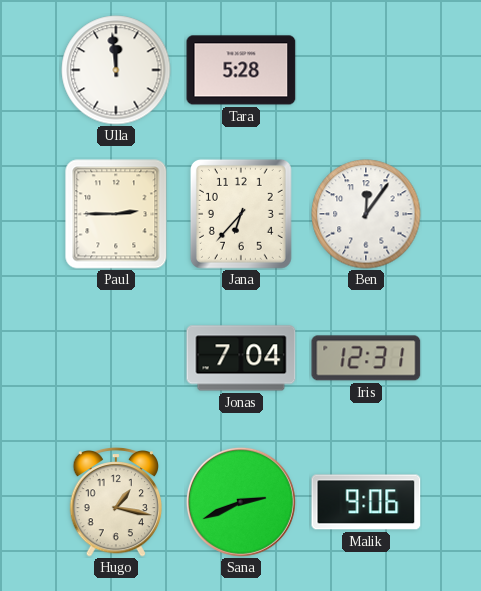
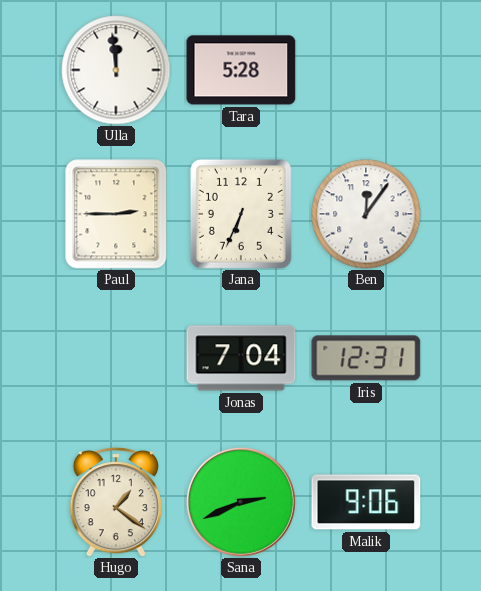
Jana: 6:37 -> 6:34 (241, 214)
Hugo: 1:17 -> 1:21 (116, 502)
